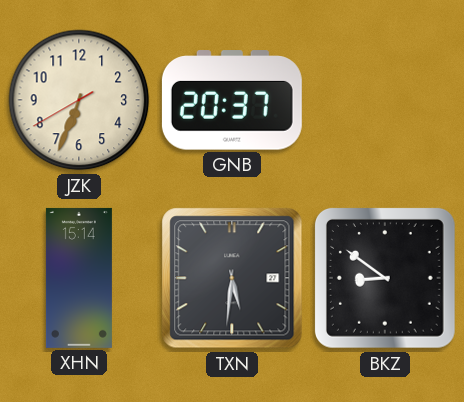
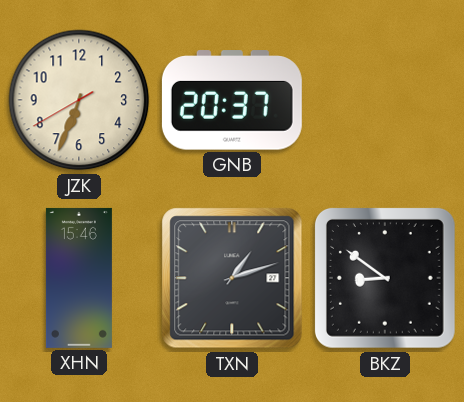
XHN: 15:14 -> 15:46 (79, 278)
TXN: 5:31 -> 1:12 (232, 278)
